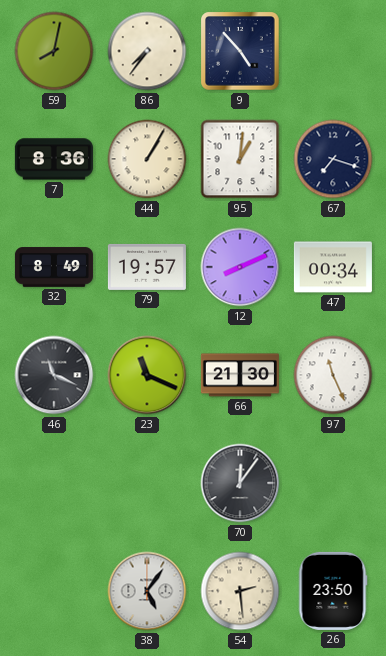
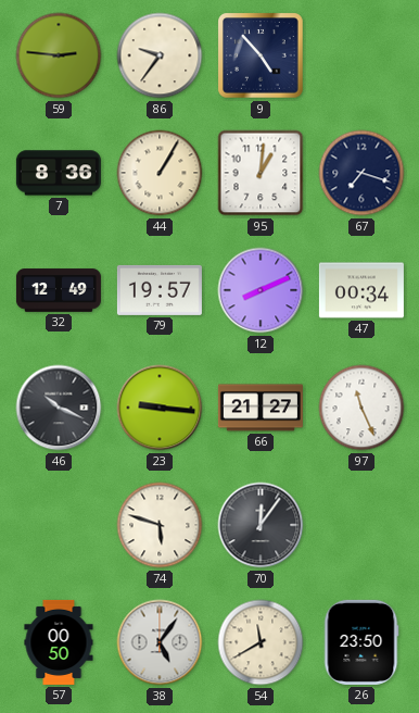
59: 8:02 -> 2:46 (59, 55)
86: 7:36 -> 9:36 (160, 55)
32: 8:49 -> 12:49 (59, 290)
46: 11:19 -> 10:19 (59, 408)
23: 11:19 -> 9:16 (160, 408)
66: 21:30 -> 21:27 (261, 408)
74: none -> 5:48 (160, 525)
57: none -> 00:50 (59, 642)
54: 2:29 -> 11:40 (261, 642)
